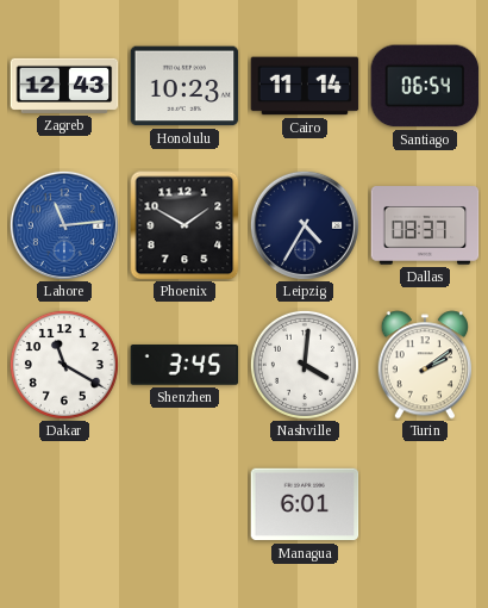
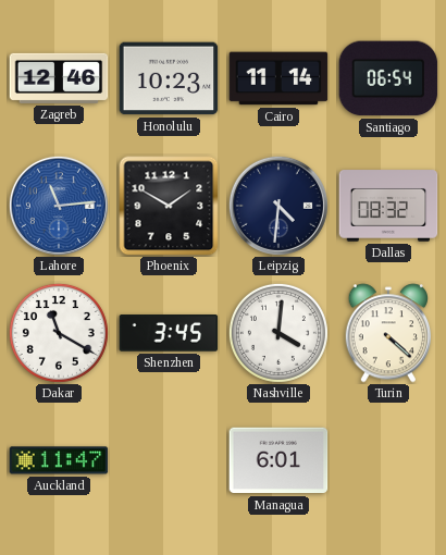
Zagreb: 12:43 -> 12:46 (59, 78)
Leipzig: 4:35 -> 4:31 (278, 206)
Dallas: 08:37 -> 08:32 (388, 206)
Turin: 2:09 -> 4:22 (387, 333)
Auckland: none -> 11:47 (59, 460)
